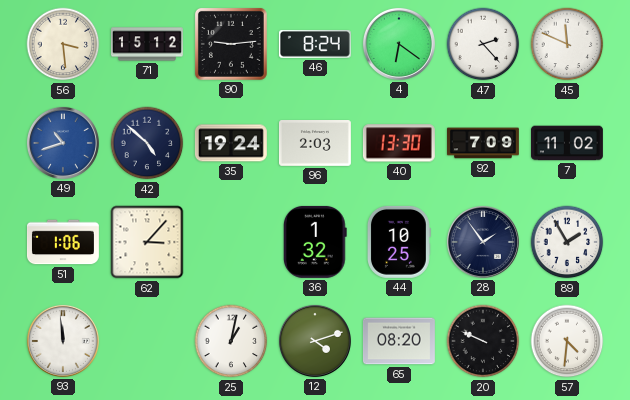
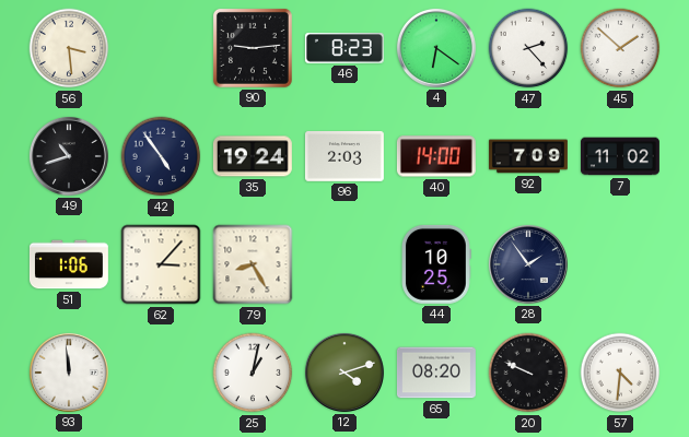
71: 15:12 -> none (148, 44)
46: 8:24 -> 8:23 (344, 49)
45: 11:49 -> 1:52 (620, 48)
49 dial: blue -> black (69, 156)
42: 4:52 -> 4:54 (161, 156)
40: 13:30 -> 14:00 (436, 156)
79: none -> 8:25 (253, 264)
36: 1:32 -> none (316, 242)
89: 1:55 -> none (567, 242)
